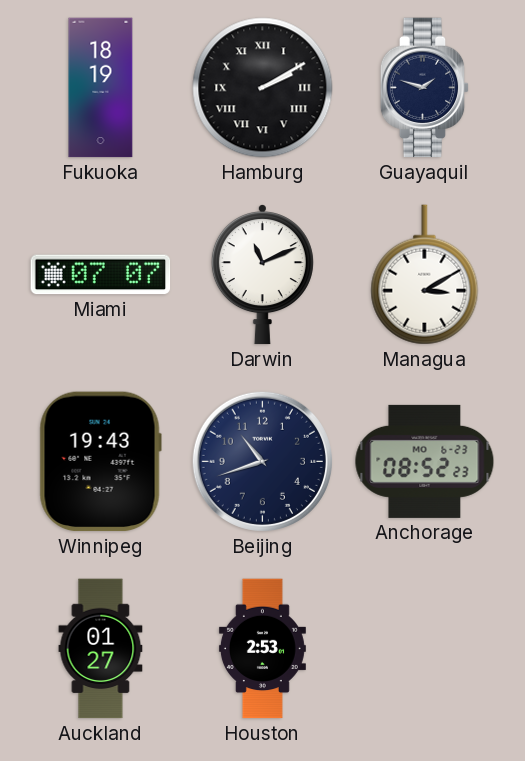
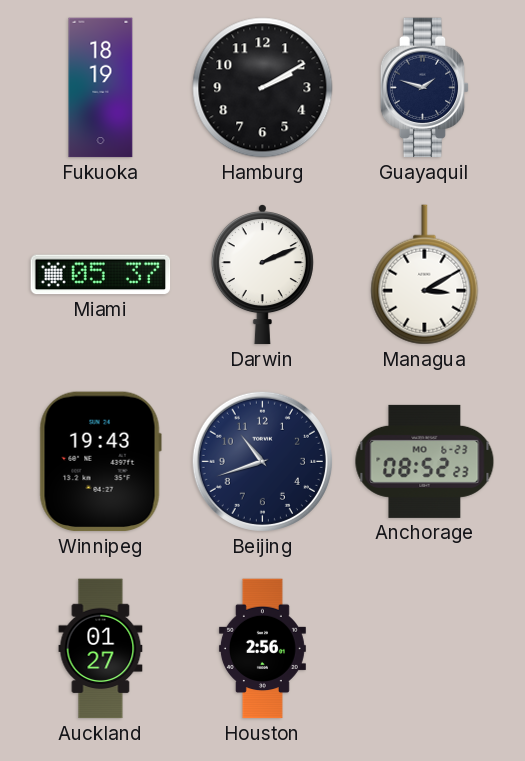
Hamburg numerals: Roman -> Arabic (263, 88)
Miami: 07:07 -> 05:37 (101, 275)
Darwin: 11:11 -> 2:11 (262, 275)
Houston: 2:53 -> 2:56 (262, 649)
